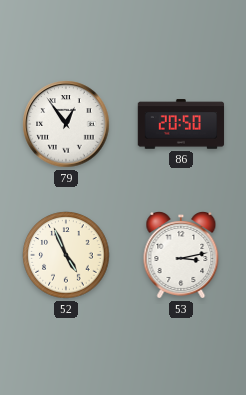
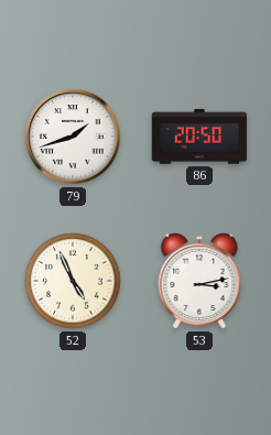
79: 12:54 -> 1:42 (73, 137)
